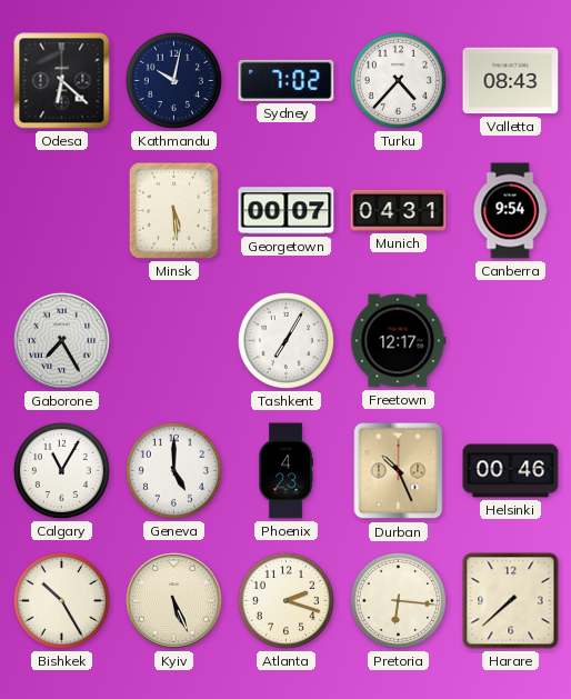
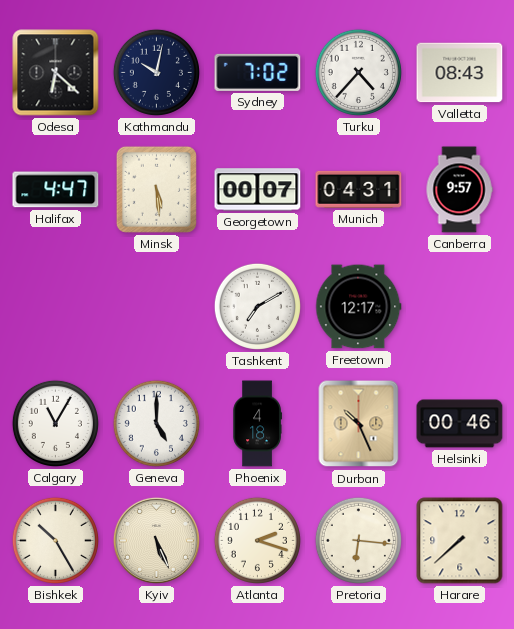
Halifax: none -> 4:47 (56, 190)
Canberra: 9:54 -> 9:57 (459, 190)
Gaborone: 7:25 -> none (61, 340)
Tashkent: 7:05 -> 7:10 (257, 306)
Phoenix: 4:23 -> 4:18 (257, 424)
